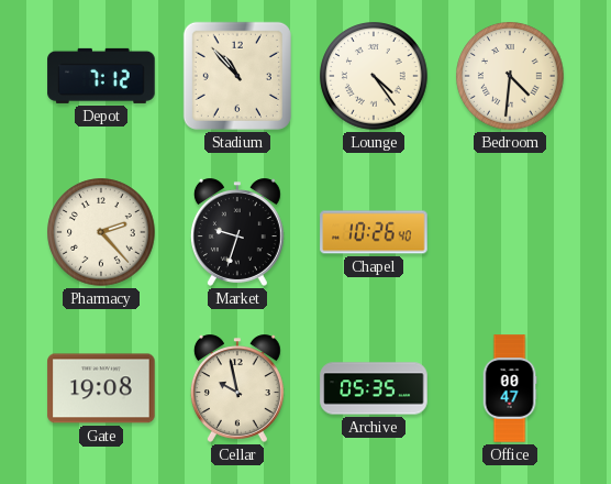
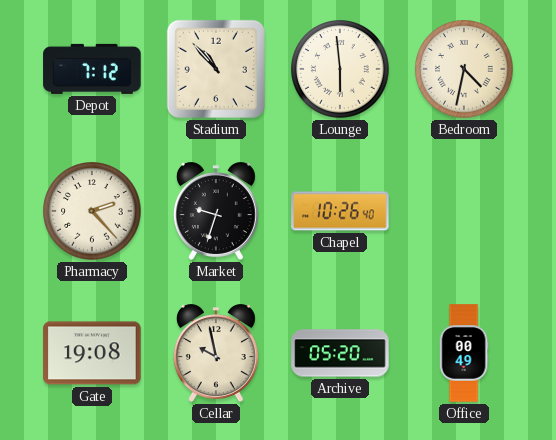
Lounge: 4:24 -> 5:59 (340, 69)
Bedroom: 4:31 -> 4:32 (464, 69)
Archive: 05:35 -> 05:20 (340, 353)
Office: 00:47 -> 00:49 (464, 353)
